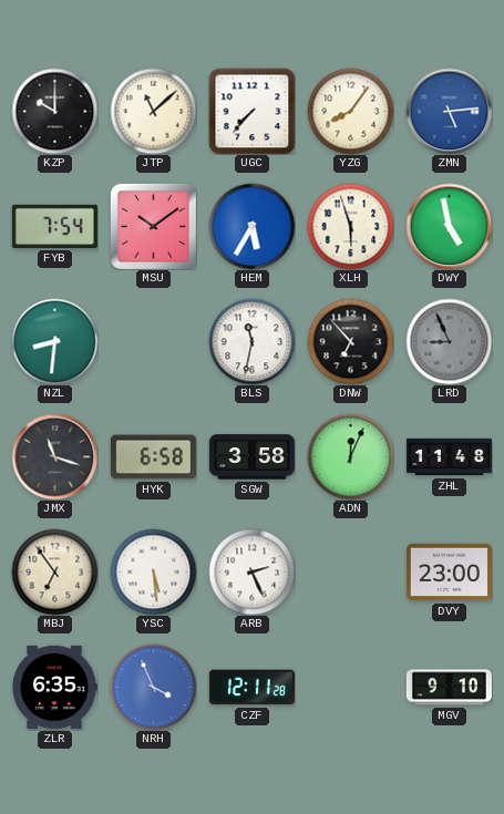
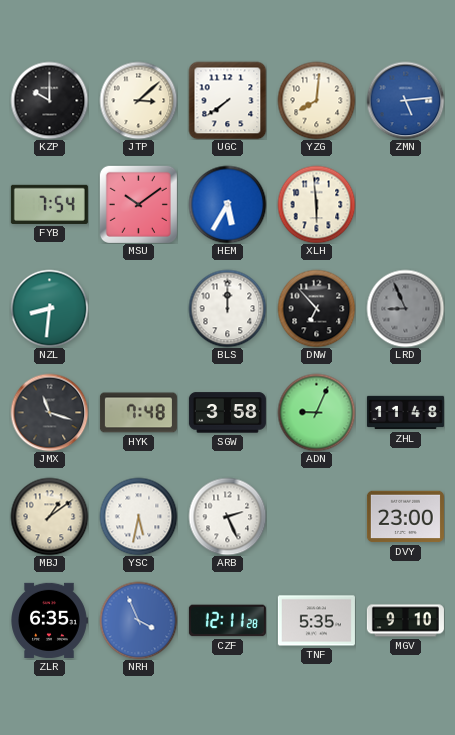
JTP: 11:08 -> 3:08 (138, 100)
UGC: 7:37 -> 7:39 (227, 100)
YZG: 8:06 -> 8:01 (316, 100)
XLH: 5:57 -> 5:59 (316, 204)
DWY: 4:58 -> none (449, 226)
BLS: 11:32 -> 12:00 (227, 308)
HYK: 6:58 -> 7:48 (138, 413)
ADN: 12:04 -> 9:04 (316, 412)
MBJ: 6:54 -> 1:09 (49, 516)
YSC: 5:29 -> 5:32 (138, 516)
TNF: none -> 5:35 (316, 621)
